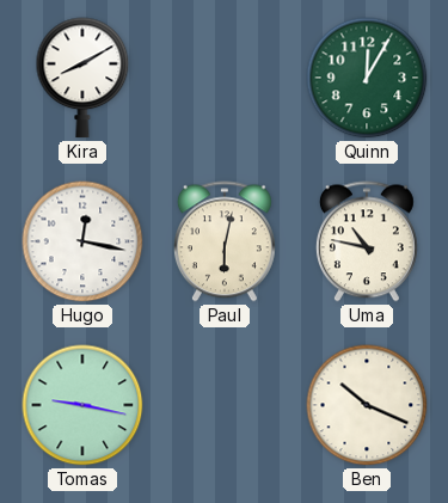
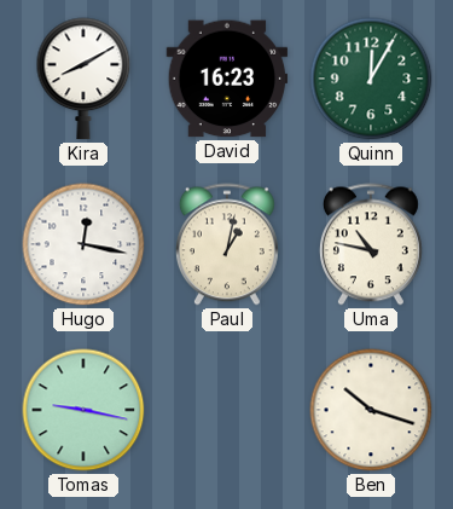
David: none -> 16:23 (227, 79)
Paul: 6:02 -> 1:02 (227, 244)
Ben: 10:19 -> 10:18 (371, 410)
